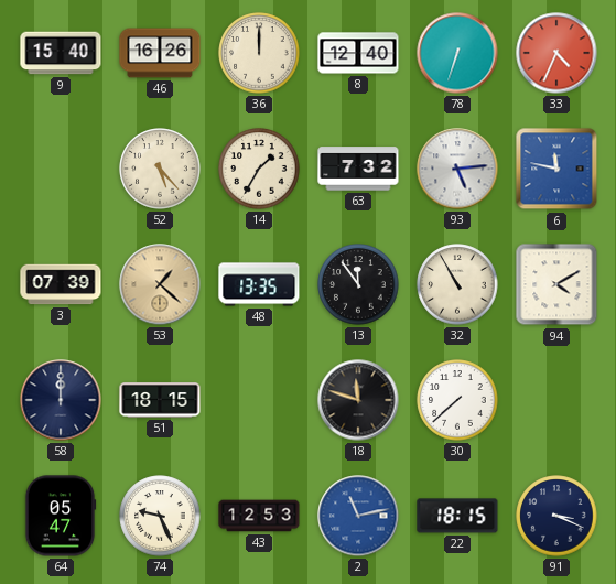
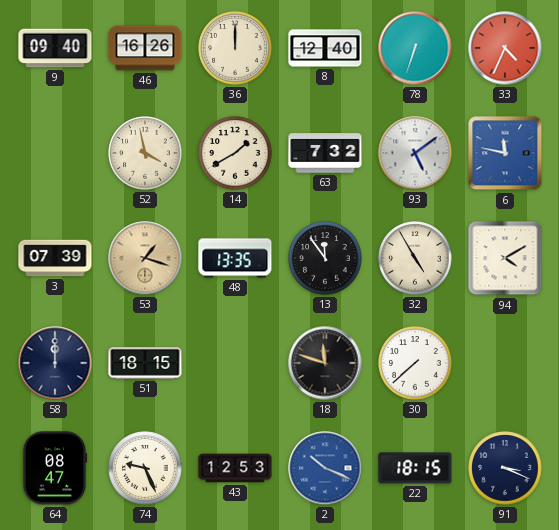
9: 15:40 -> 09:40 (55, 48)
52: 5:23 -> 3:58 (145, 153)
14: 1:35 -> 1:40 (235, 153)
93: 5:14 -> 5:09 (415, 153)
53: 1:22 -> 1:18 (145, 258)
32: 10:55 -> 4:55 (415, 258)
64: 05:47 -> 08:47 (55, 468)
2: 11:13 -> 10:19 (325, 468)
